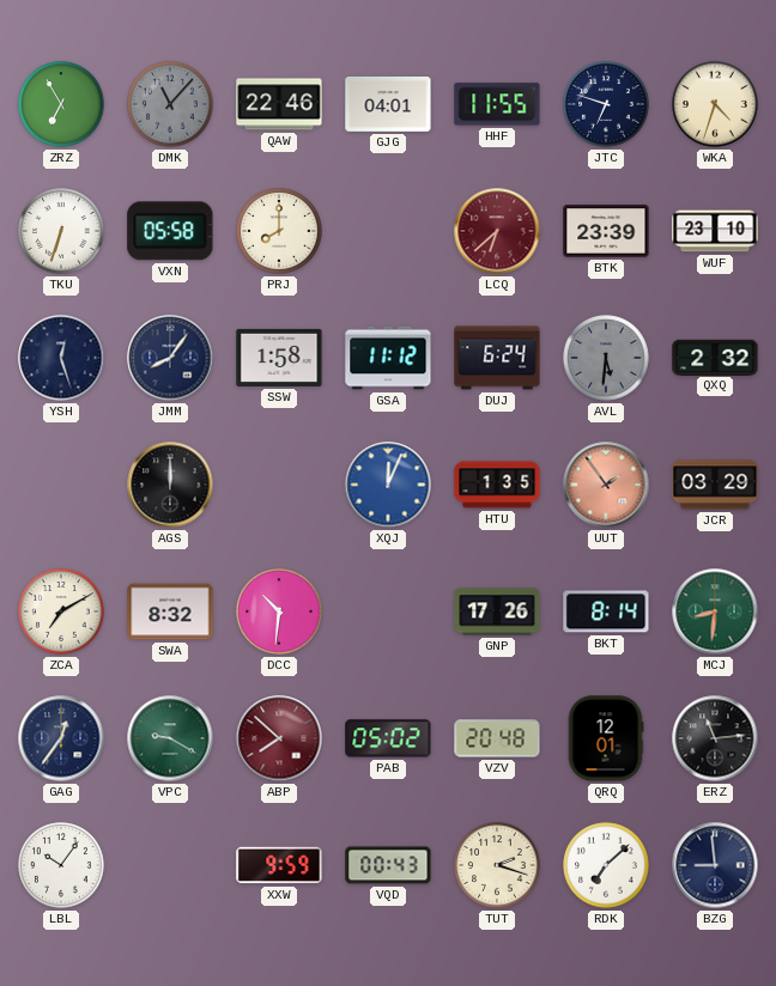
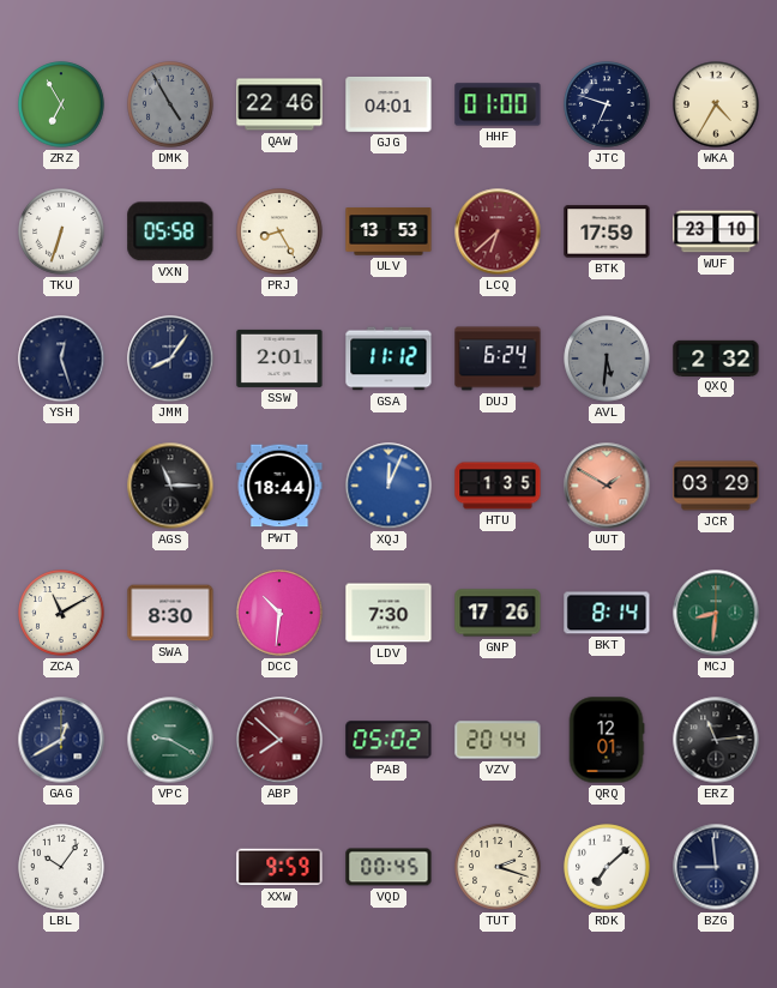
DMK: 11:07 -> 4:55 (170, 104)
HHF: 11:55 -> 01:00 (498, 104)
WKA: 4:33 -> 4:35 (716, 104)
PRJ: 8:00 -> 8:25 (279, 231)
ULV: none -> 13:53 (389, 231)
BTK: 23:39 -> 17:59 (607, 231)
SSW: 1:58 -> 2:01 (279, 359)
AGS: 12:00 -> 11:15 (170, 486)
PWT: none -> 18:44 (279, 486)
UUT: 1:54 -> 1:50 (607, 486)
ZCA: 7:10 -> 11:10 (61, 613)
SWA: 8:32 -> 8:30 (170, 613)
LDV: none -> 7:30 (389, 613)
GAG: 12:36 -> 12:40 (61, 740)
VZV: 20:48 -> 20:44 (498, 740)
VQD: 00:43 -> 00:45 (389, 867)
